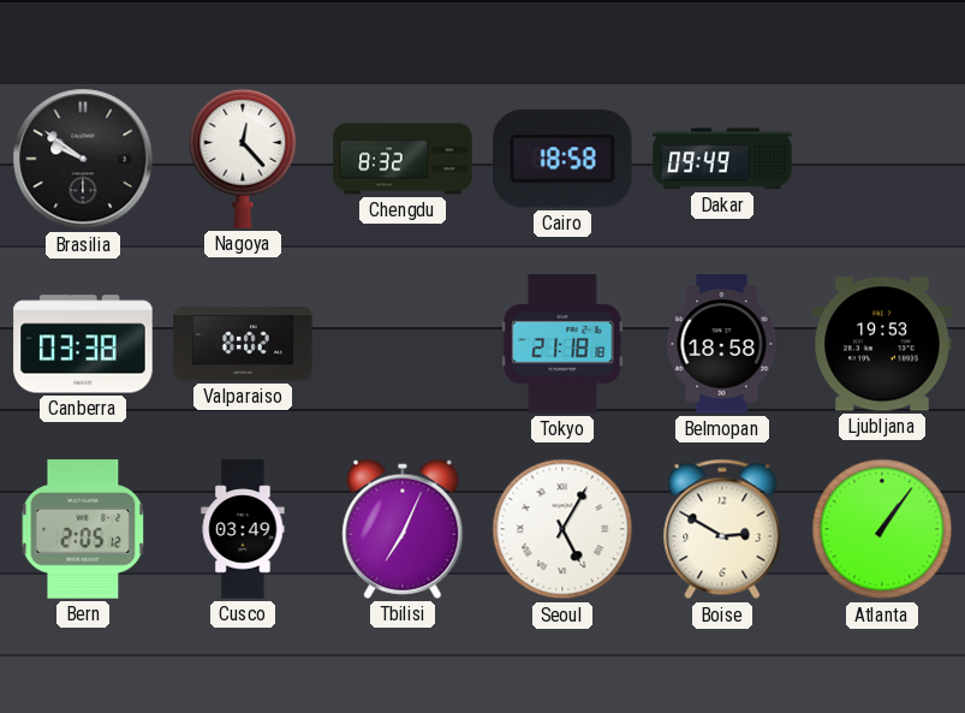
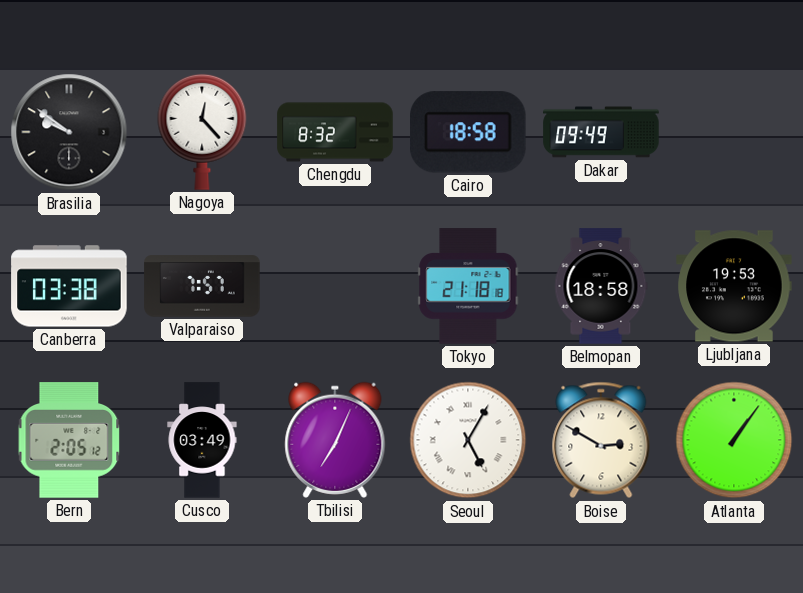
Valparaiso: 8:02 -> 7:57 (202, 286)
